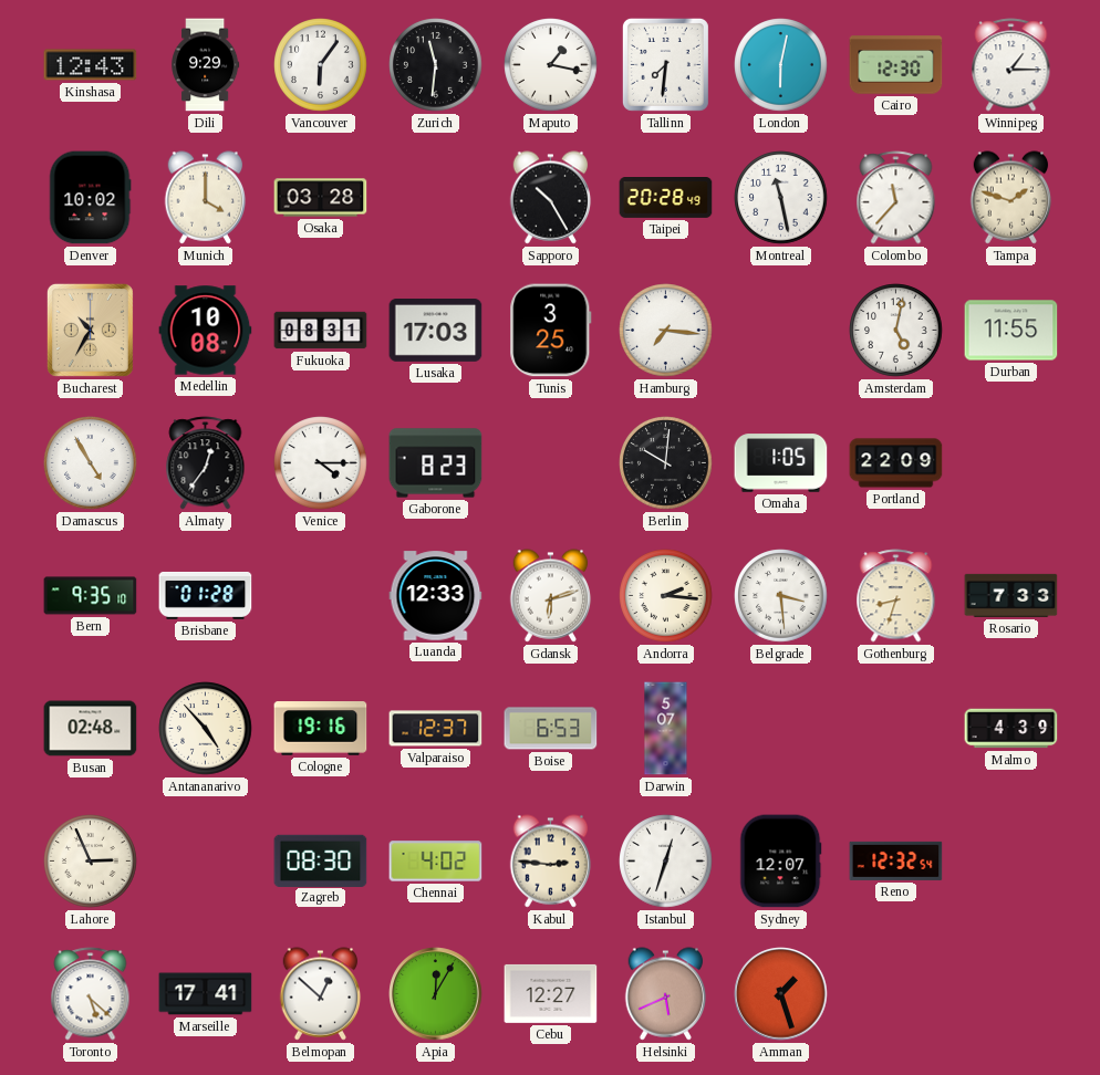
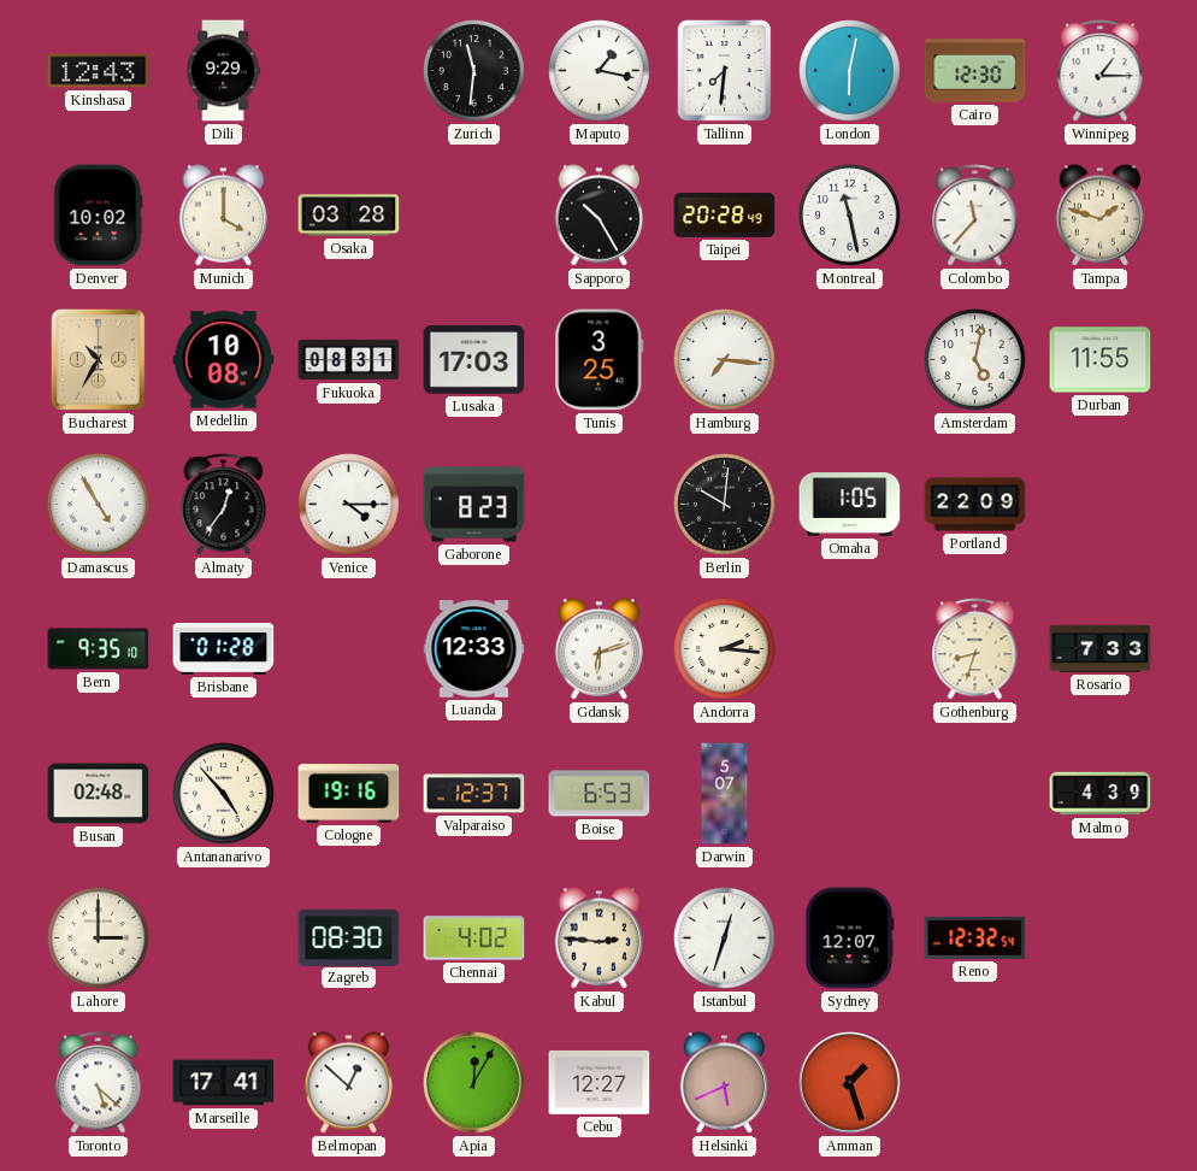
Vancouver: 6:06 -> none (321, 65)
Belgrade: 3:29 -> none (781, 596)
Lahore: 2:56 -> 3:00 (99, 938)
